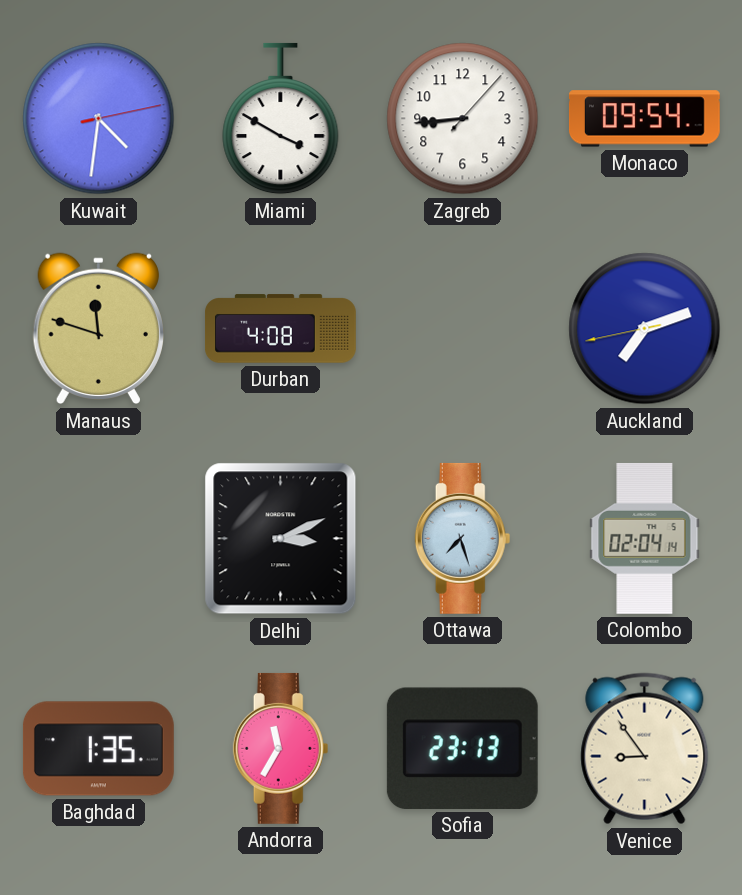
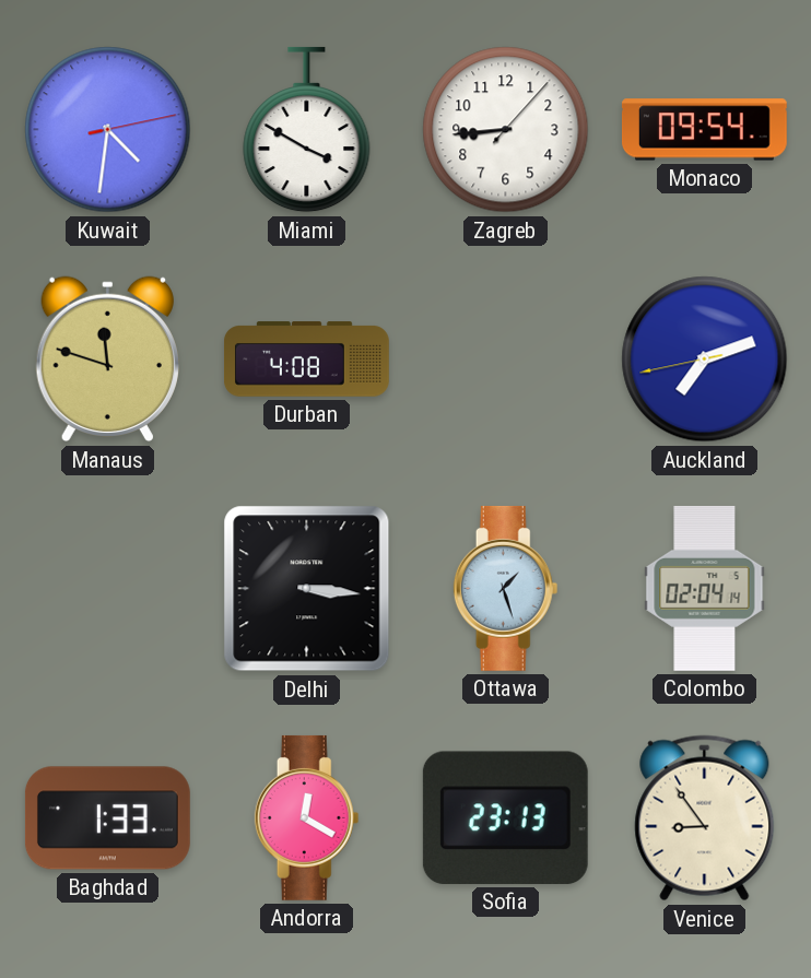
Delhi: 3:11 -> 3:16 (307, 589)
Ottawa: 7:27 -> 1:27 (506, 588)
Baghdad: 1:35 -> 1:33 (107, 818)
Andorra: 11:35 -> 12:20 (307, 817)
